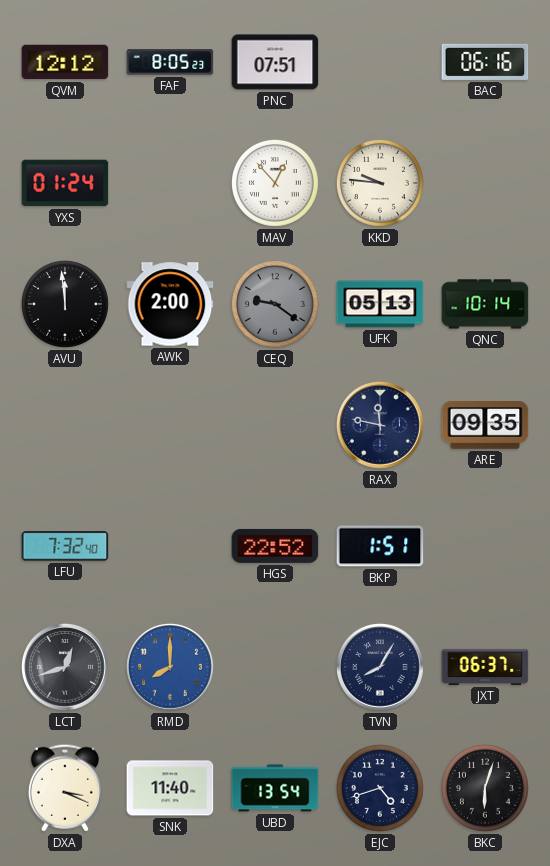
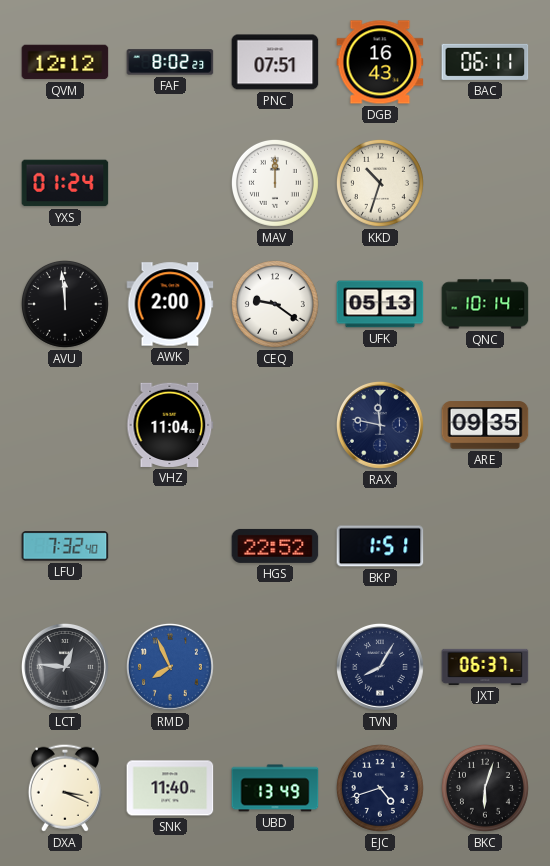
FAF: 8:05 -> 8:02 (170, 62)
DGB: none -> 16:43 (380, 62)
BAC: 06:16 -> 06:11 (485, 62)
MAV: 12:53 -> 12:00 (275, 183)
KKD: 9:46 -> 10:33 (380, 183)
CEQ dial: grey -> white (275, 304)
VHZ: none -> 11:04 (170, 425)
LCT: 12:42 -> 12:46 (65, 667)
RMD: 8:00 -> 7:56 (170, 667)
UBD: 13:54 -> 13:49 (275, 788)
